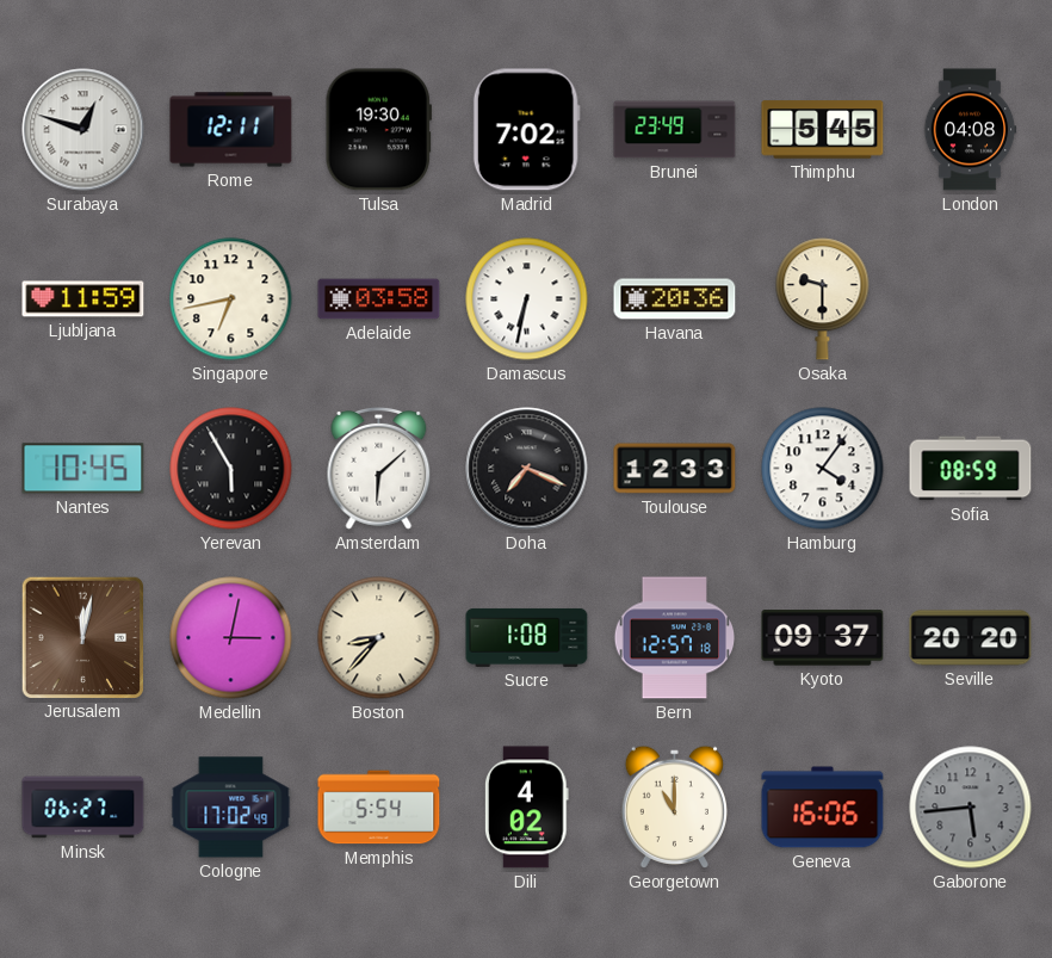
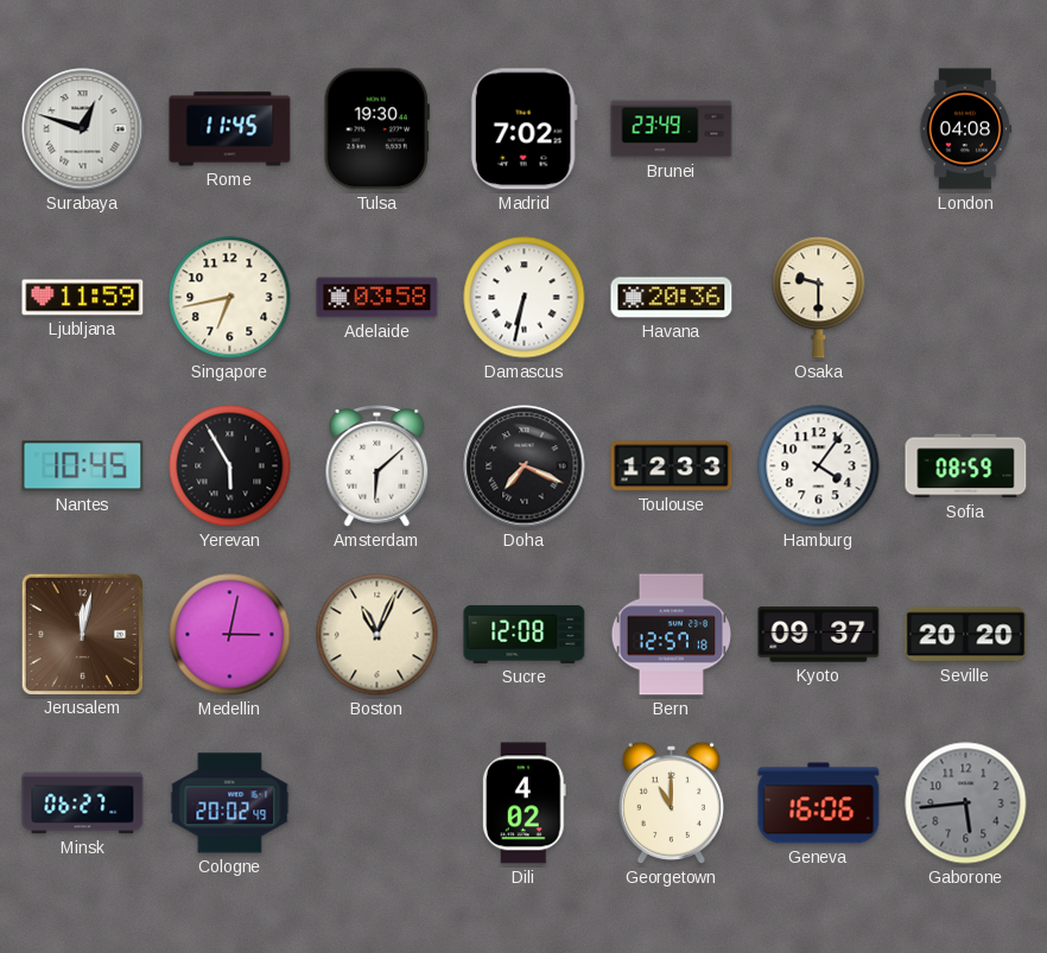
Rome: 12:11 -> 11:45 (230, 129)
Thimphu: 5:45 -> none (823, 130)
Boston: 8:37 -> 11:04 (377, 635)
Sucre: 1:08 -> 12:08 (525, 634)
Cologne: 17:02 -> 20:02 (230, 803)
Memphis: 5:54 -> none (379, 808)
